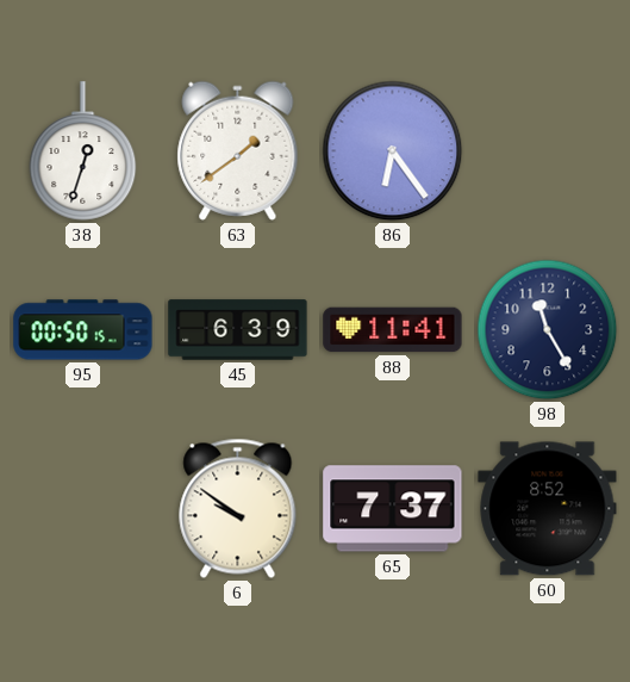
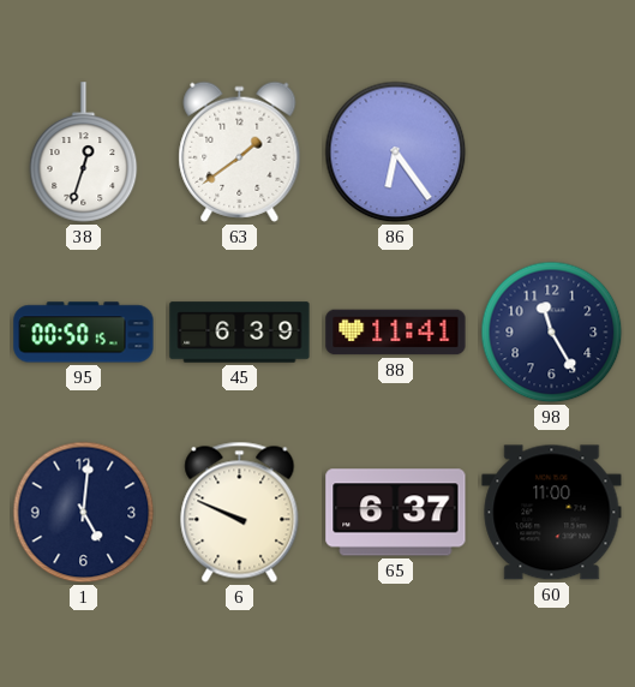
1: none -> 5:01 (84, 513)
6: 9:51 -> 9:49 (240, 512)
65: 7:37 -> 6:37 (396, 513)
60: 8:52 -> 11:00 (552, 513)
